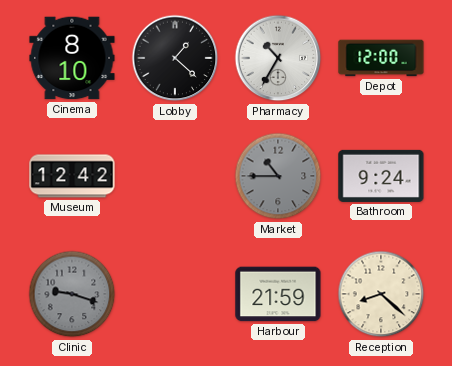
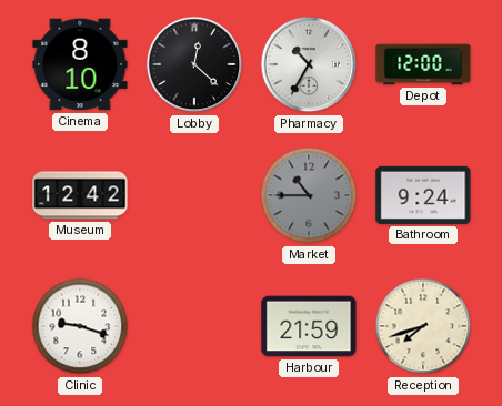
Lobby: 1:22 -> 12:22 (194, 64)
Clinic dial: grey -> white (80, 326)
Reception: 8:22 -> 7:42 (423, 326)
